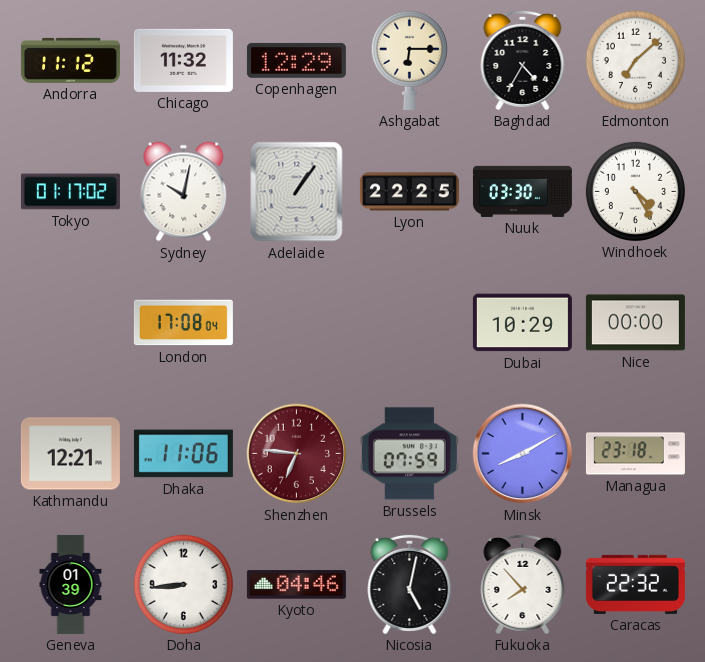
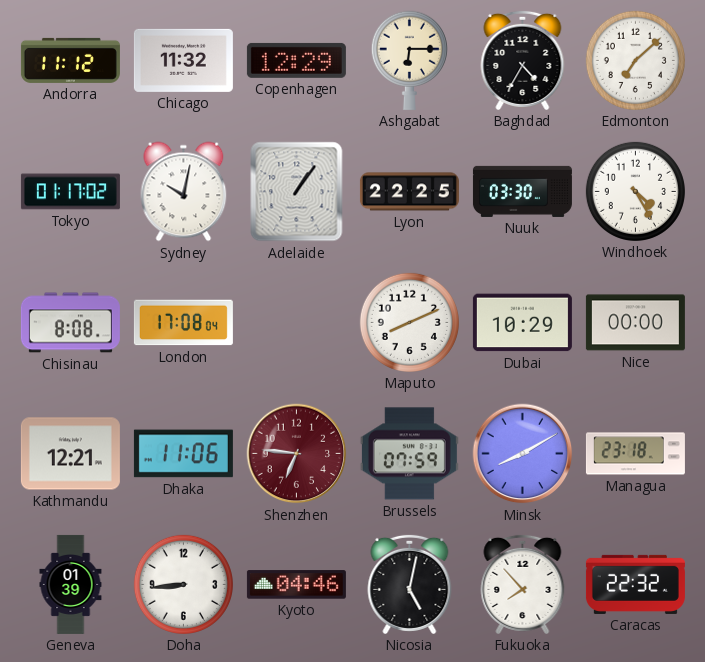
Chisinau: none -> 8:08 (70, 323)
Maputo: none -> 8:11 (409, 322)
